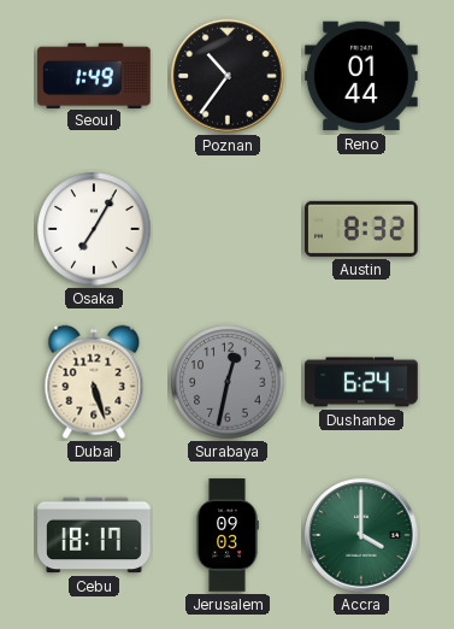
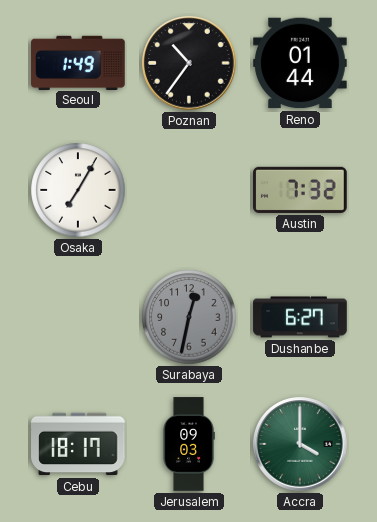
Austin: 8:32 -> 7:32 (300, 190)
Dubai: 5:27 -> none (94, 382)
Dushanbe: 6:24 -> 6:27 (300, 317)
